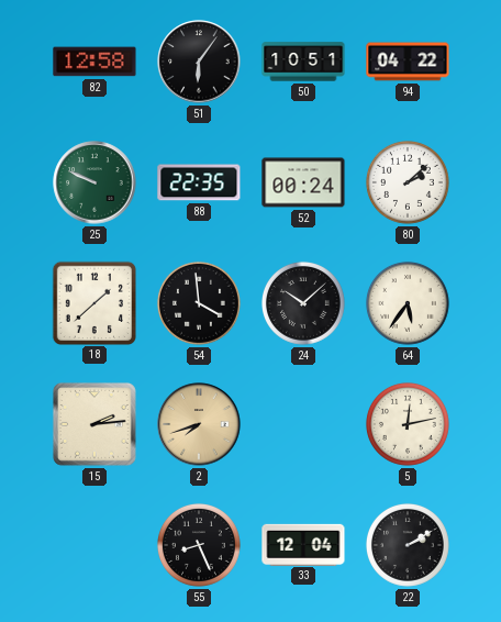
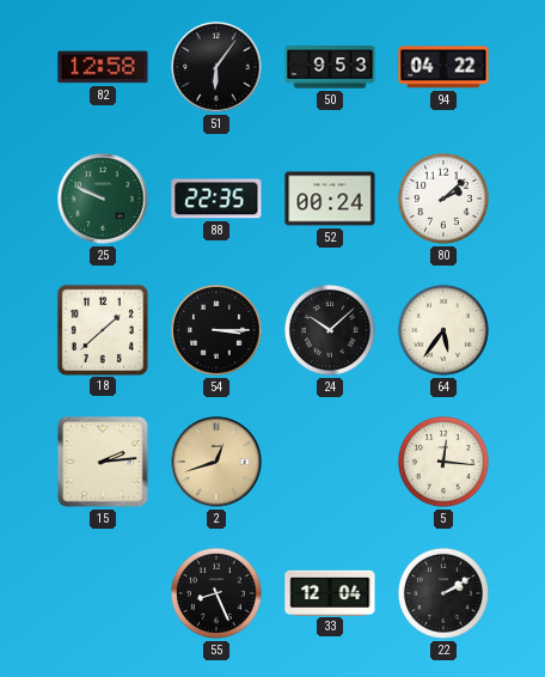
50: 10:51 -> 9:53 (330, 67)
54: 3:59 -> 3:15 (216, 330)
2: 7:42 -> 12:42 (216, 462)
5: 12:13 -> 12:16 (443, 462)
